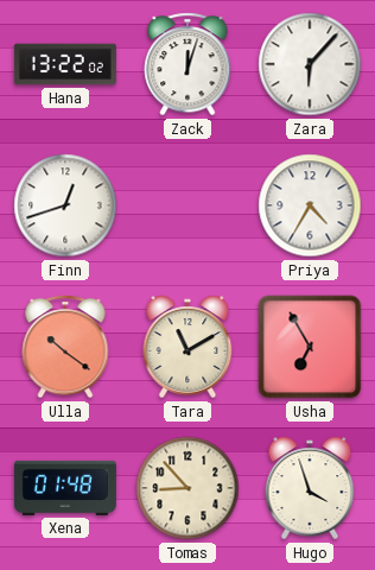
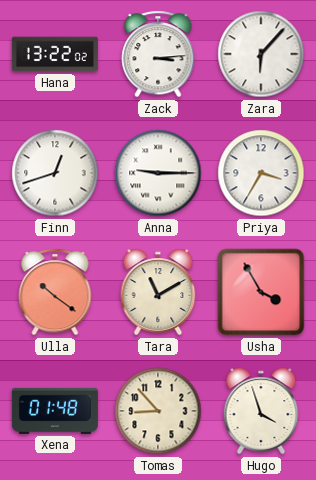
Zack: 12:03 -> 3:14 (158, 54)
Anna: none -> 9:15 (158, 173)
Priya: 4:35 -> 3:35 (261, 173)
Usha: 6:55 -> 3:55 (261, 292)
